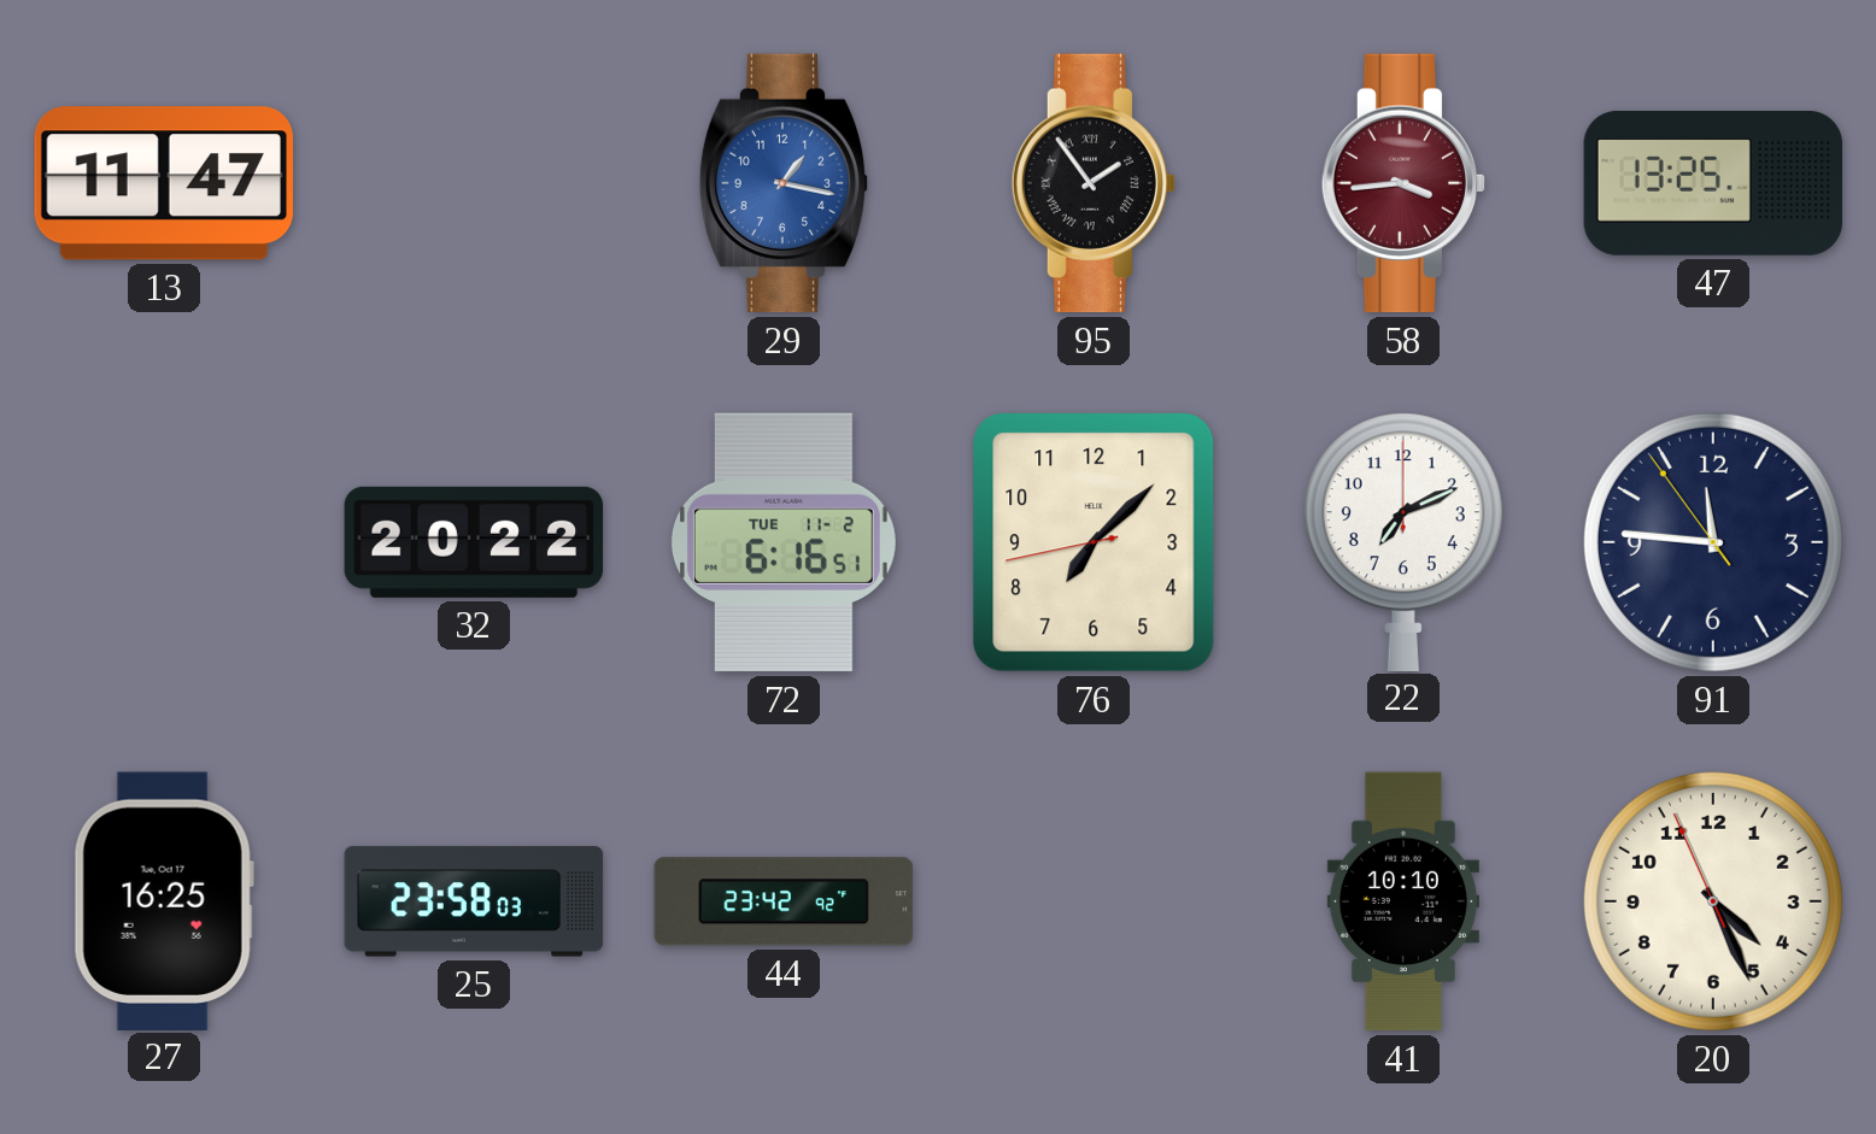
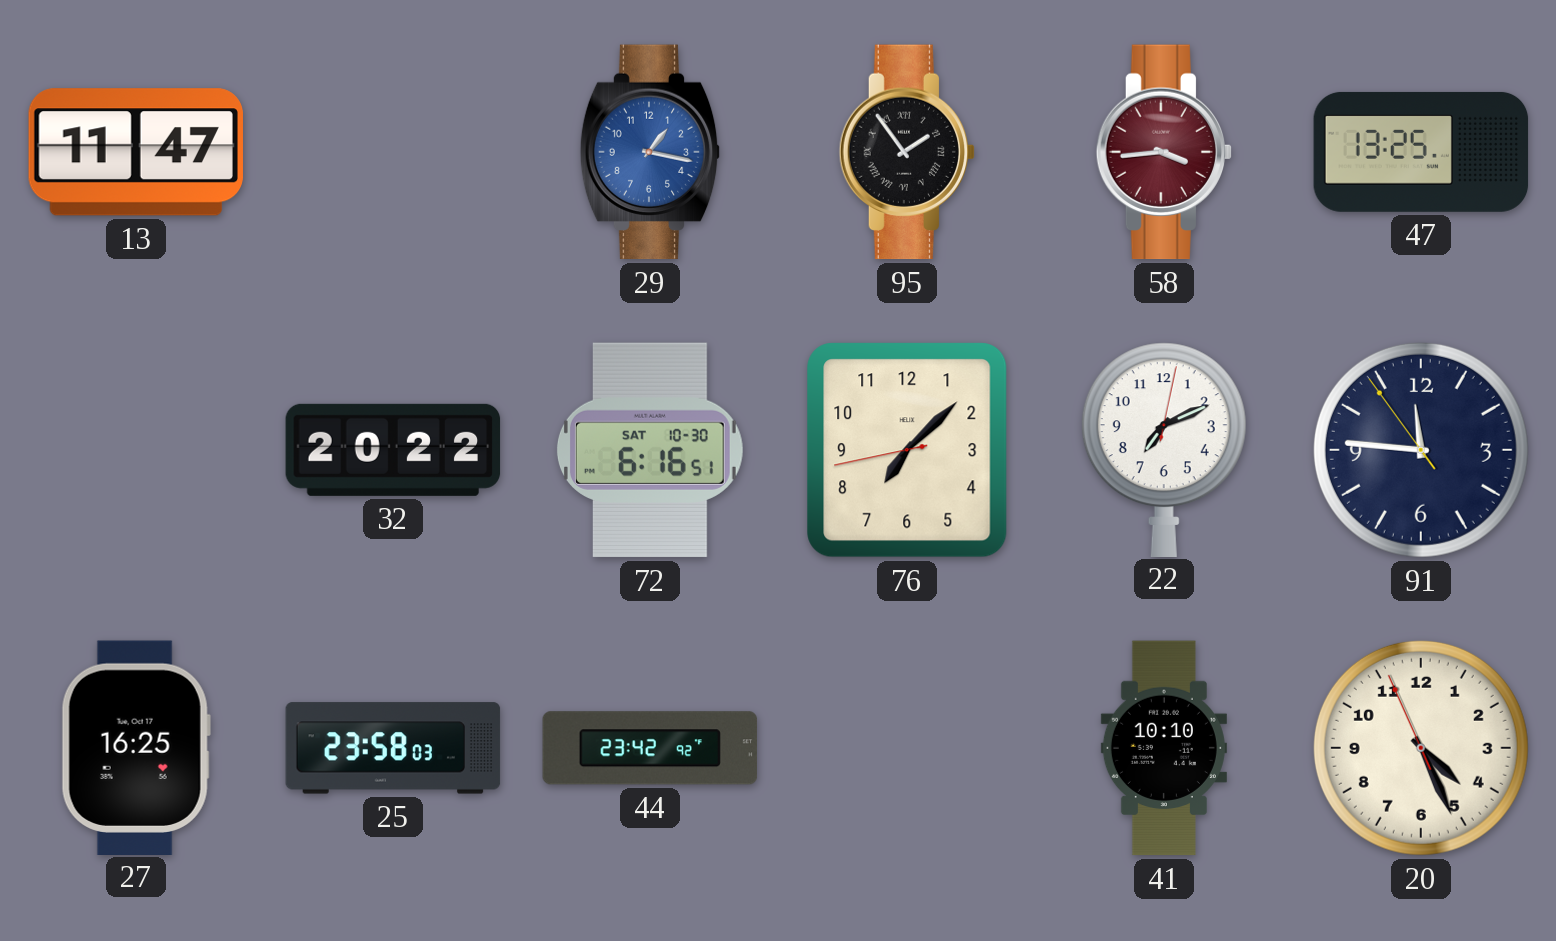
72 date: TUE 11-2 -> SAT 10-30 (650, 450)
22: 7:11:00 -> 7:11:02 (1164, 449)
